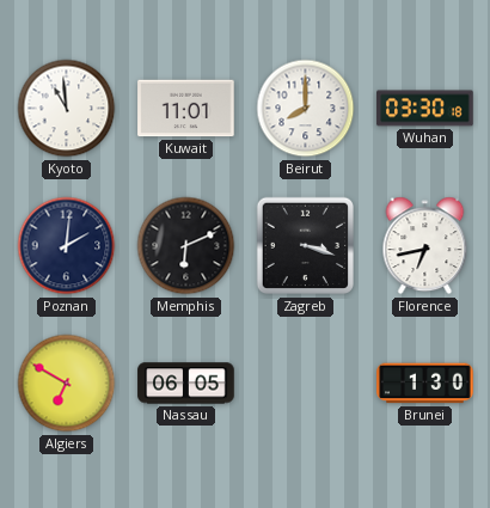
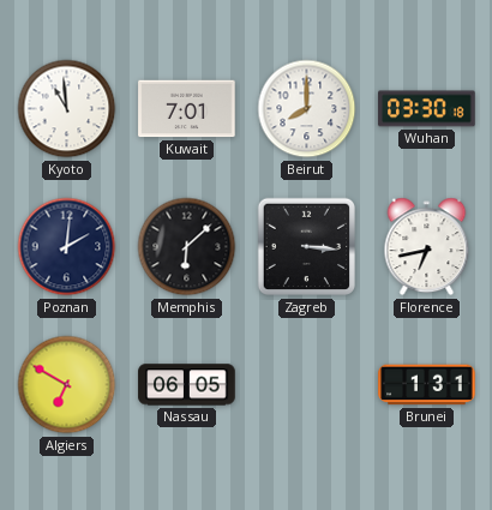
Kuwait: 11:01 -> 7:01 (187, 109)
Memphis: 6:11 -> 6:08 (187, 247)
Zagreb: 3:18 -> 3:16 (307, 247)
Brunei: 1:30 -> 1:31 (427, 385)
